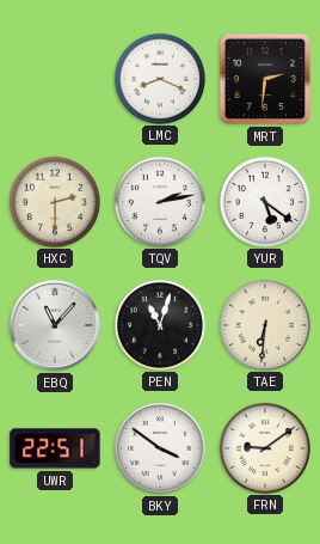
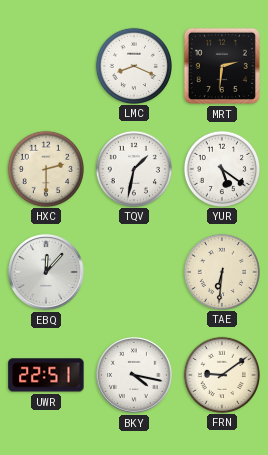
TQV: 2:13 -> 1:32 (133, 168)
EBQ: 11:07 -> 12:07 (47, 273)
PEN: 11:03 -> none (159, 324)
BKY: 3:51 -> 4:17 (135, 376)
